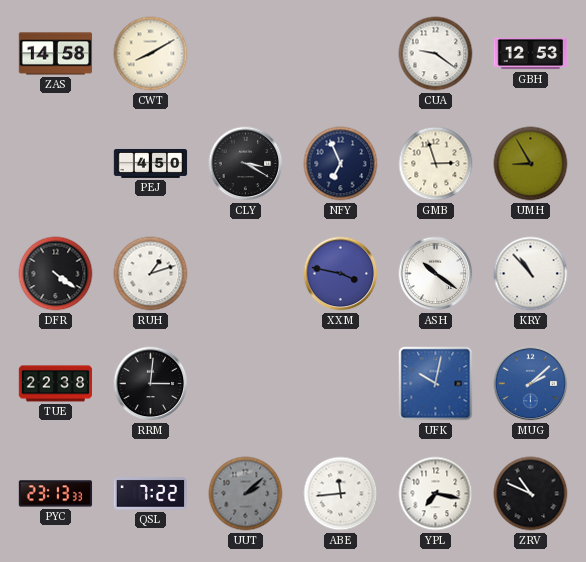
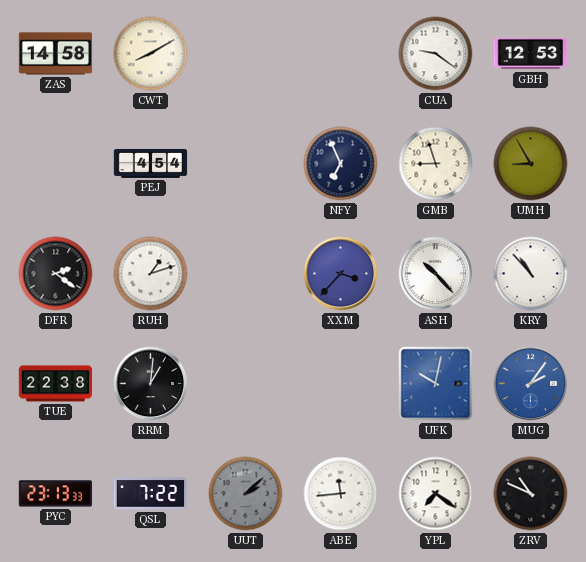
PEJ: 4:50 -> 4:54 (151, 163)
CLY: 3:20 -> none (246, 164)
GMB: 2:57 -> 8:57 (436, 164)
DFR: 4:21 -> 2:21 (56, 274)
XXM: 3:47 -> 3:37 (341, 274)
ASH: 10:21 -> 10:23 (436, 274)
RRM: 3:01 -> 1:01 (151, 384)
MUG: 2:08 -> 2:06 (531, 384)
YPL: 7:17 -> 7:21 (436, 494)
